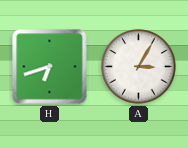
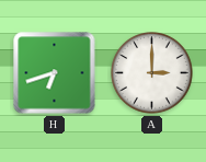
A: 3:05 -> 3:00 (152, 73)
